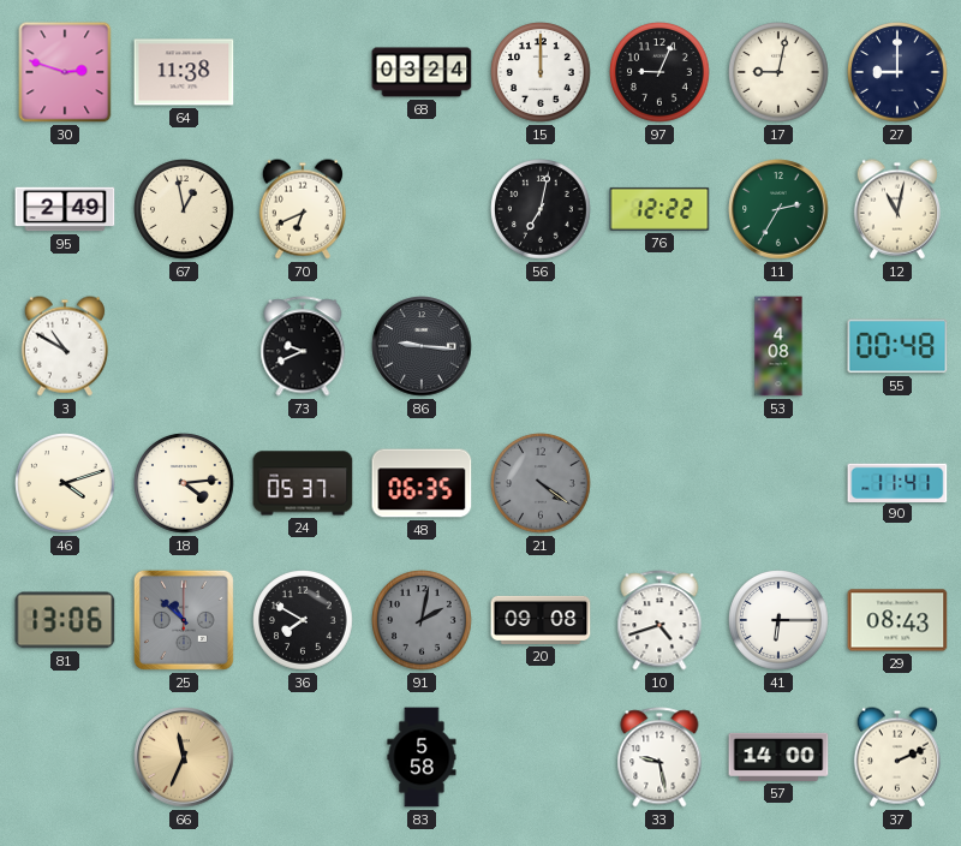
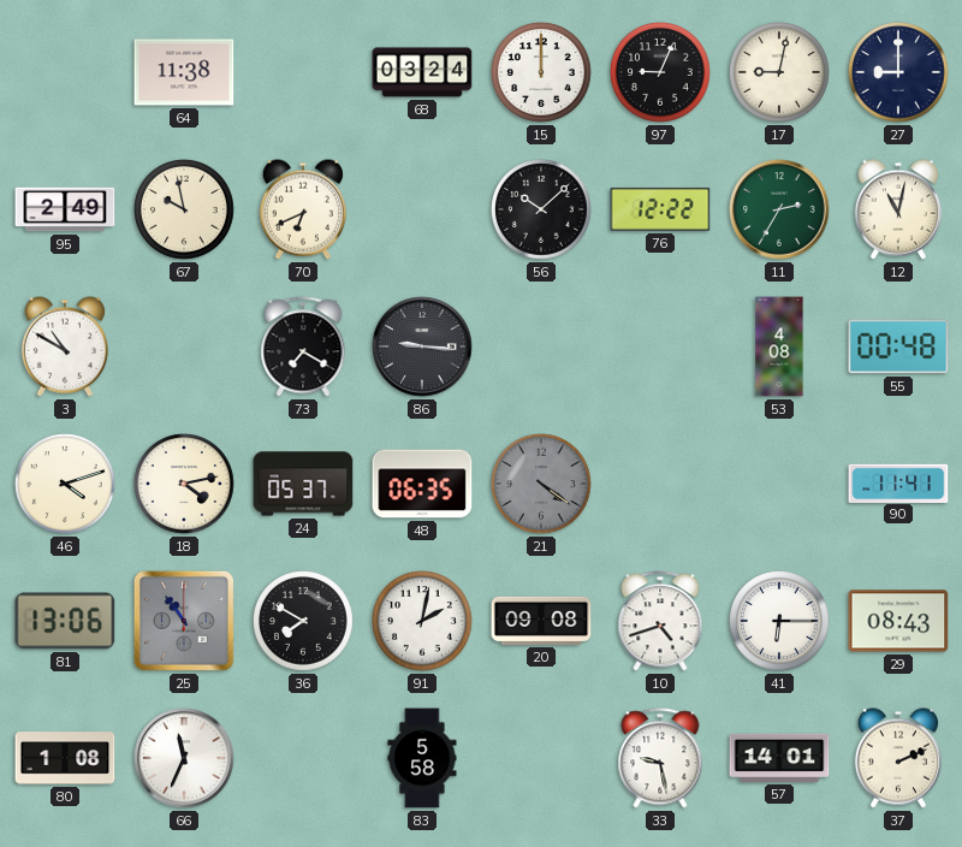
30: 2:48 -> none (65, 72)
67: 12:58 -> 9:58 (184, 209)
56: 7:02 -> 10:08 (541, 209)
73: 9:41 -> 7:20 (303, 346)
18: 4:14 -> 4:13 (184, 484)
25: 10:52 -> 10:54 (184, 621)
91 dial: grey -> white (422, 621)
80: none -> 1:08 (65, 758)
66 dial: champagne -> white (184, 758)
57: 14:00 -> 14:01 (779, 758)
